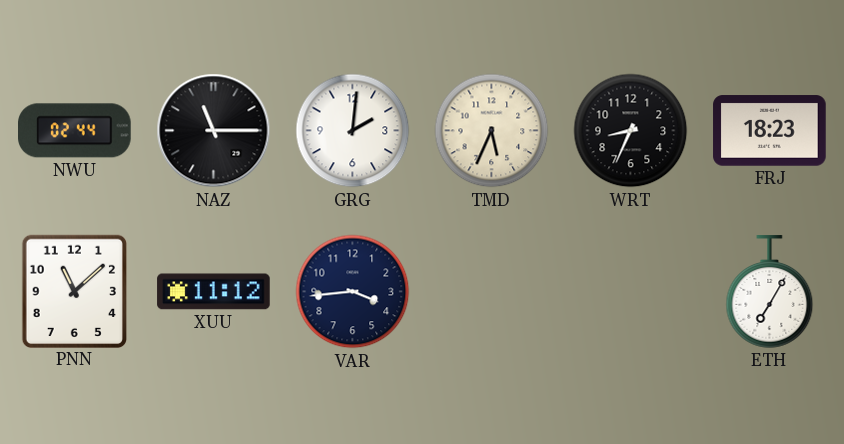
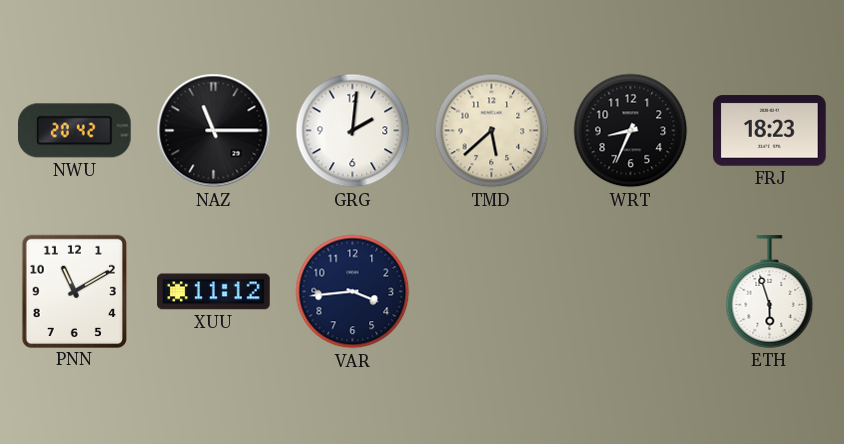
NWU: 02:44 -> 20:42 (75, 131)
TMD: 5:34 -> 5:38 (492, 131)
PNN: 11:08 -> 11:10 (74, 291)
ETH: 7:05 -> 5:57 (770, 292)
